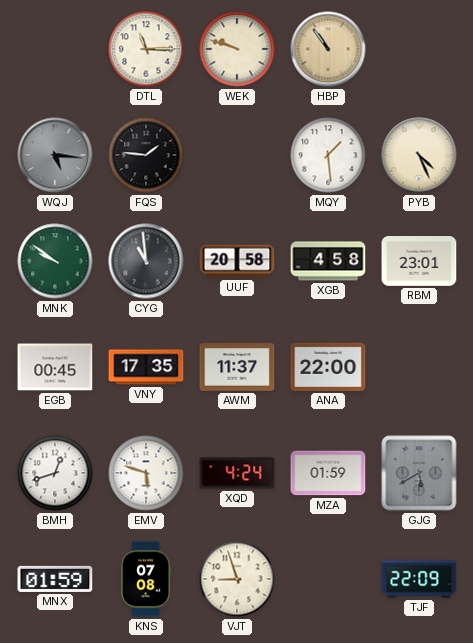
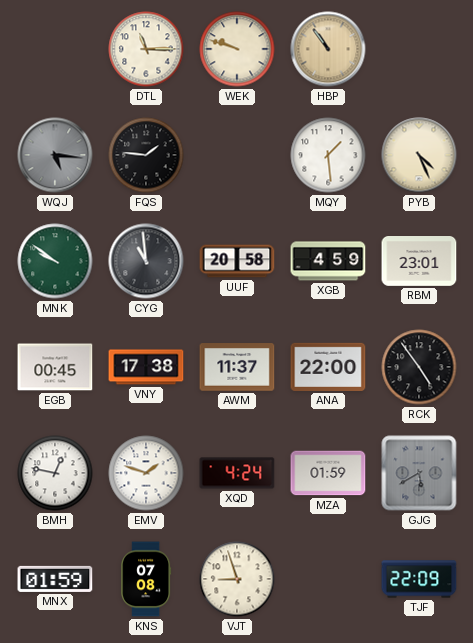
XGB: 4:58 -> 4:59 (328, 261)
VNY: 17:35 -> 17:38 (146, 367)
RCK: none -> 4:54 (419, 367)
BMH: 12:42 -> 12:47 (55, 473)
EMV: 5:48 -> 1:48 (146, 473)
